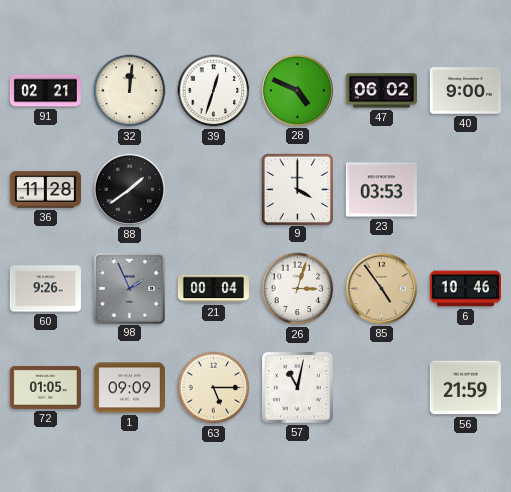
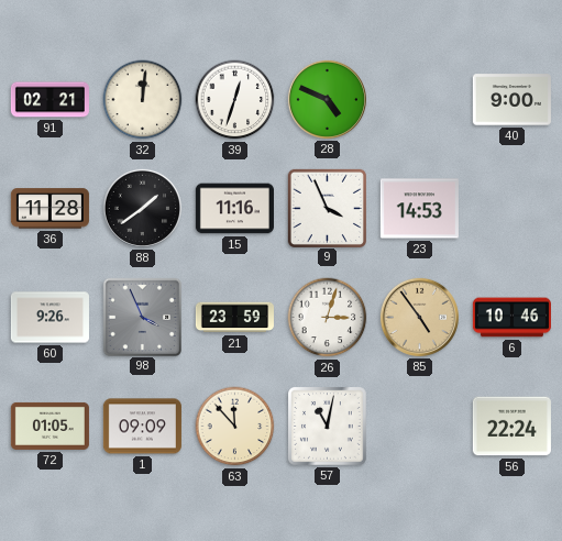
47: 06:02 -> none (381, 91)
15: none -> 11:16 (234, 209)
9: 4:00 -> 3:56 (327, 208)
23: 03:53 -> 14:53 (419, 209)
98: 1:56 -> 3:56 (142, 317)
21: 00:04 -> 23:59 (234, 318)
63: 5:15 -> 11:53 (235, 427)
56: 21:59 -> 22:24 (511, 427)
